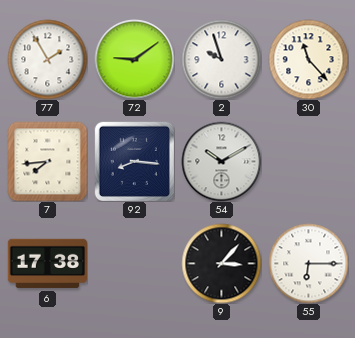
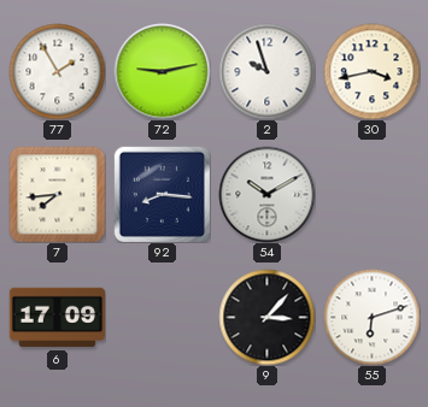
72: 9:09 -> 9:13 (162, 71)
30: 11:23 -> 3:43 (371, 71)
6: 17:38 -> 17:09 (57, 318)
55: 6:15 -> 6:12 (371, 317)
